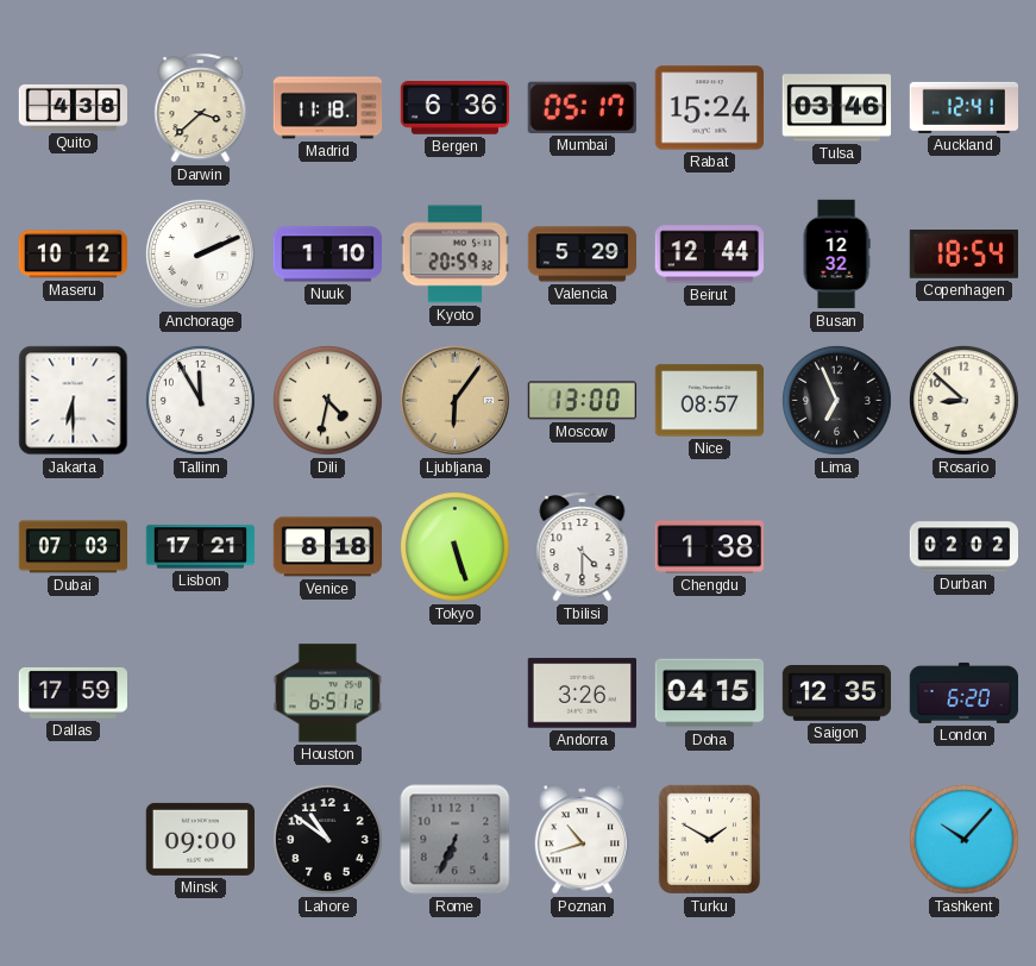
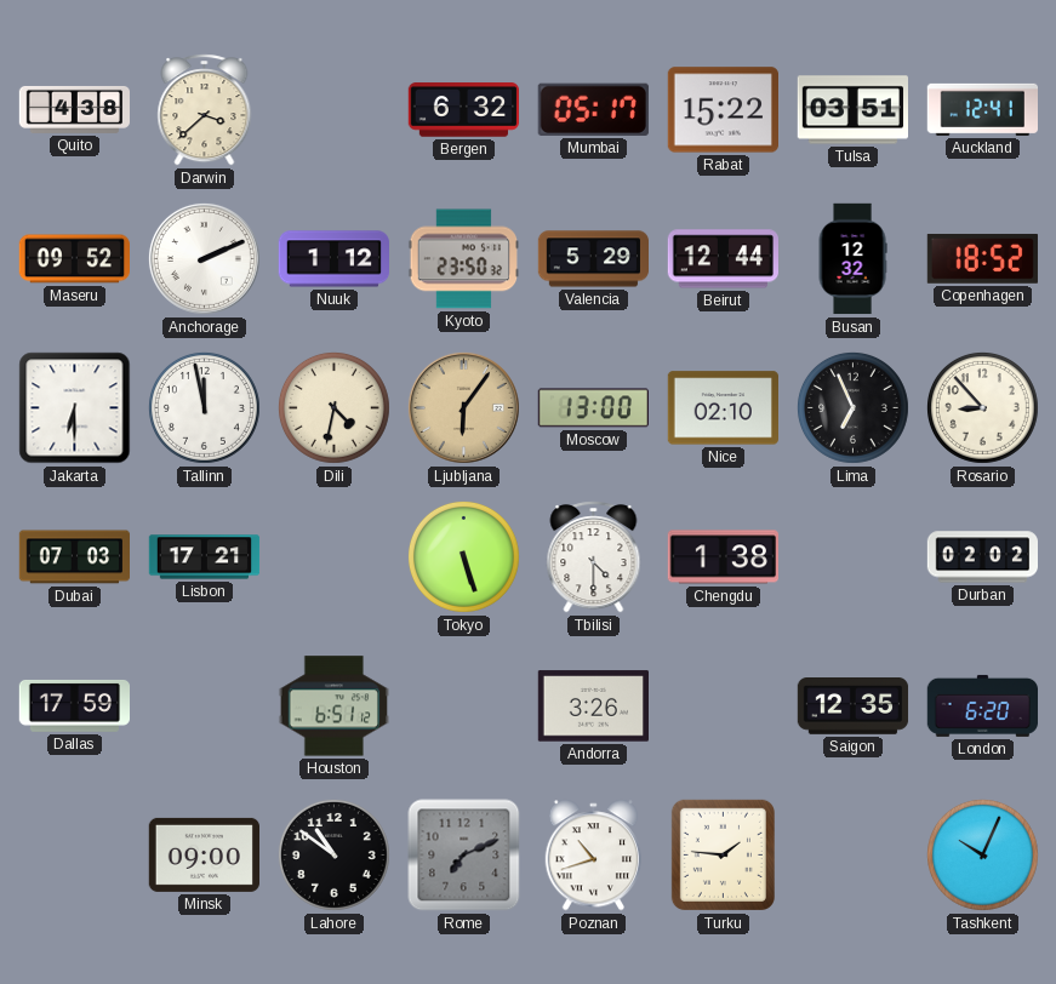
Madrid: 11:18 -> none (328, 108)
Bergen: 6:36 -> 6:32 (463, 110)
Rabat: 15:24 -> 15:22 (723, 110)
Tulsa: 03:46 -> 03:51 (852, 110)
Maseru: 10:12 -> 09:52 (74, 259)
Nuuk: 1:10 -> 1:12 (333, 259)
Kyoto: 20:59 -> 23:50 (463, 259)
Copenhagen: 18:54 -> 18:52 (982, 258)
Tallinn: 11:55 -> 11:58 (204, 407)
Nice: 08:57 -> 02:10 (723, 408)
Rosario: 8:52 -> 8:53 (982, 407)
Venice: 8:18 -> none (327, 547)
Doha: 04:15 -> none (709, 694)
Rome: 6:34 -> 7:11 (464, 856)
Turku: 1:50 -> 1:46 (723, 854)
Tashkent: 10:07 -> 10:04 (982, 854)
